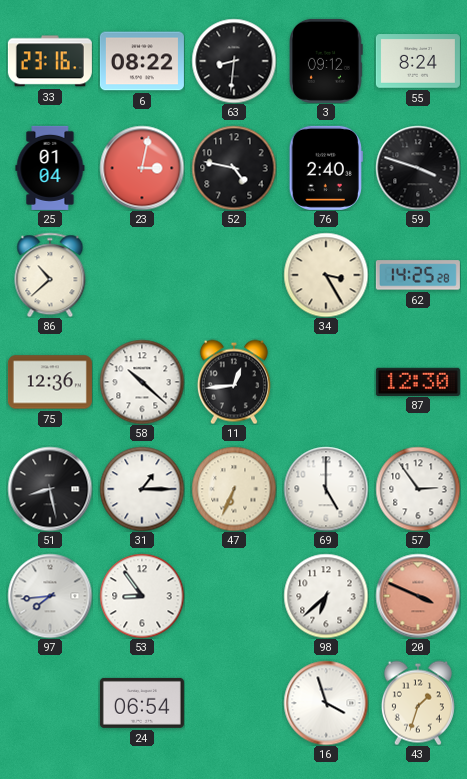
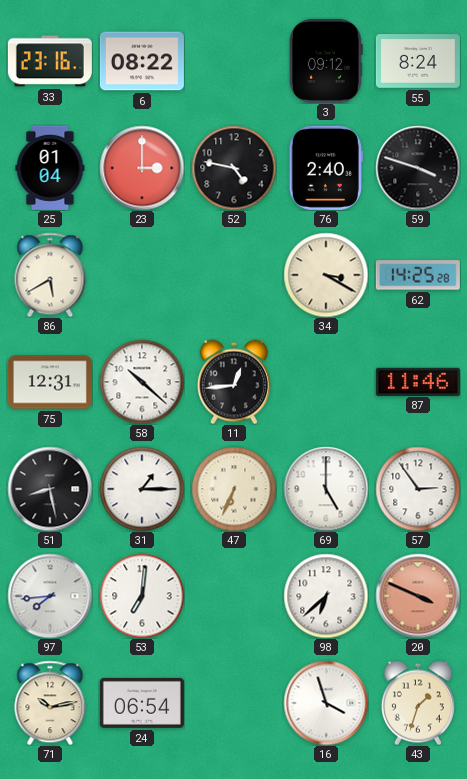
63: 8:31 -> none (234, 61)
23: 3:02 -> 3:00 (142, 168)
86: 10:38 -> 5:40 (50, 275)
34: 3:25 -> 3:20 (326, 275)
75: 12:36 -> 12:31 (50, 382)
87: 12:30 -> 11:46 (418, 381)
53: 8:54 -> 7:01 (142, 596)
71: none -> 10:13 (50, 703)
